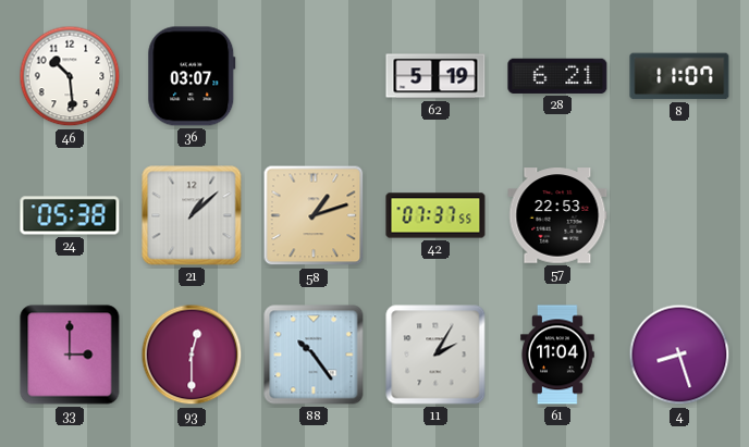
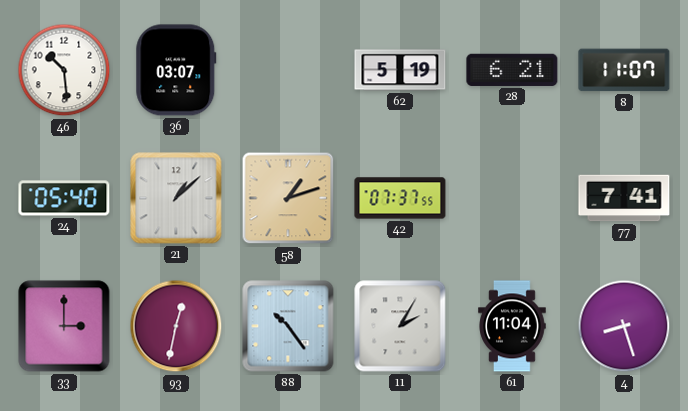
24: 05:38 -> 05:40 (64, 198)
57: 22:53 -> none (557, 215)
77: none -> 7:41 (624, 198)
93: 12:30 -> 12:32 (176, 326)
